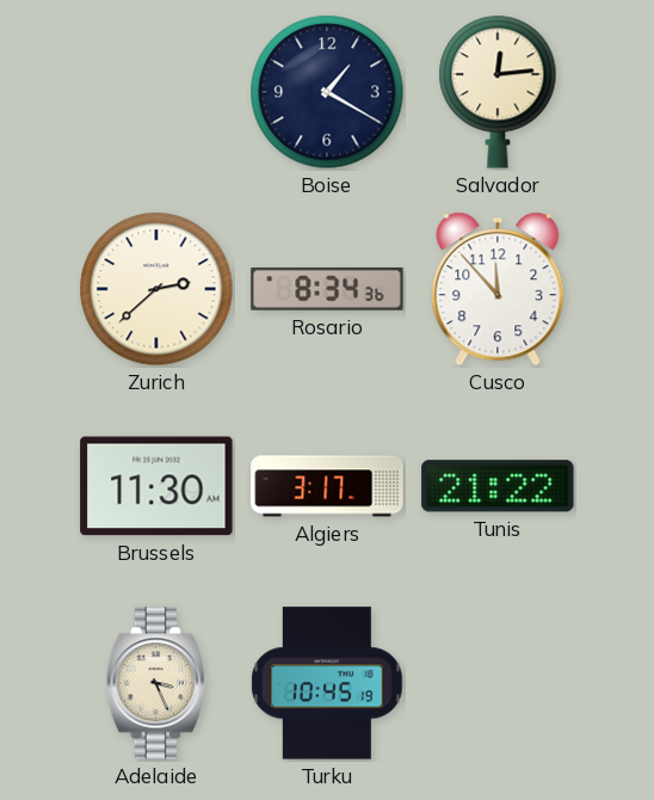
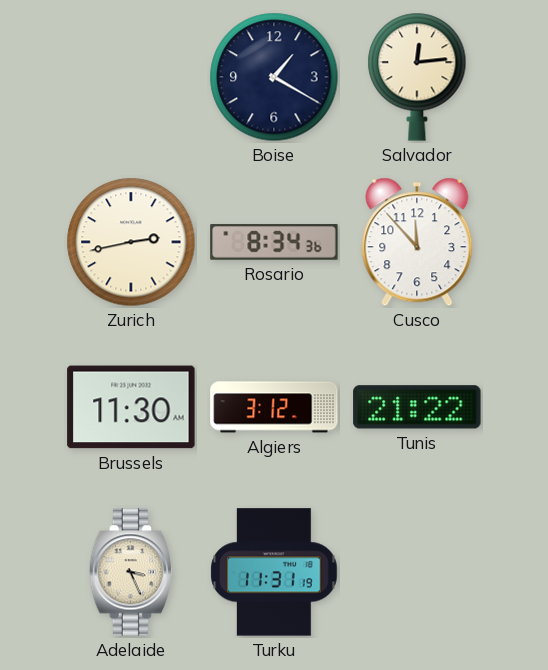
Zurich: 2:38 -> 2:43 (131, 242)
Algiers: 3:17 -> 3:12 (274, 407)
Turku: 10:45 -> 11:31 (274, 572)
